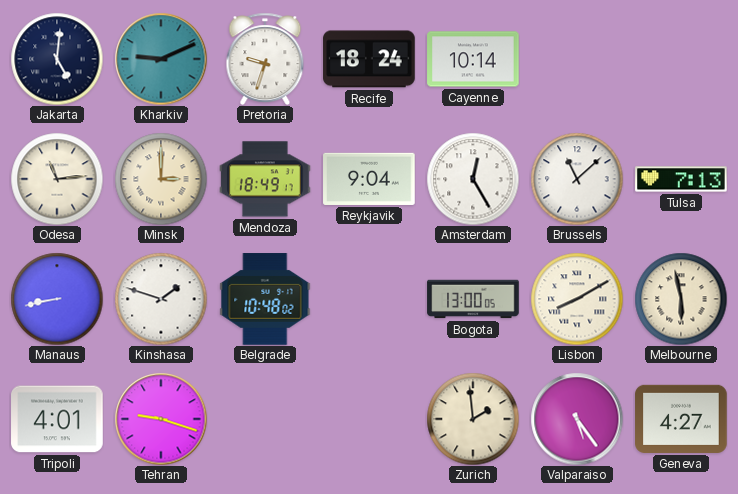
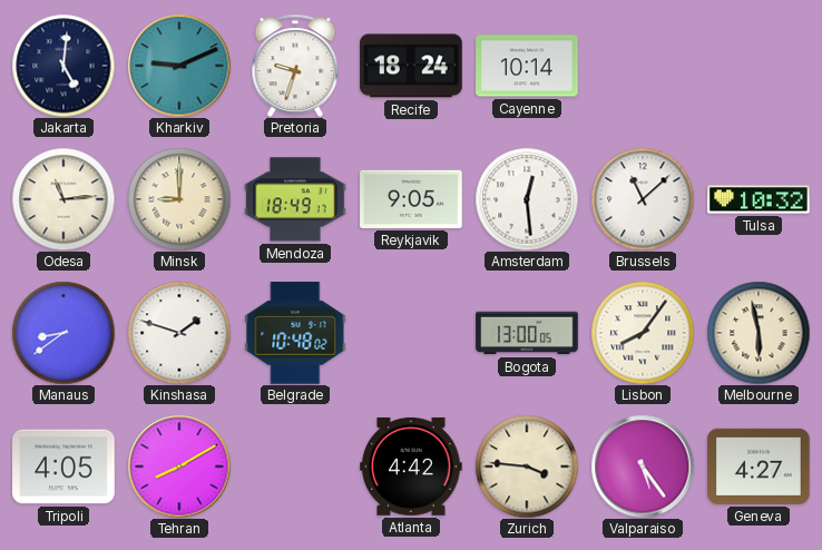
Minsk: 3:00 -> 9:00 (179, 199)
Reykjavik: 9:04 -> 9:05 (411, 199)
Amsterdam: 12:25 -> 12:29 (527, 199)
Tulsa: 7:13 -> 10:32 (759, 199)
Manaus: 8:43 -> 8:39 (63, 333)
Lisbon: 8:10 -> 8:06 (643, 333)
Tripoli: 4:01 -> 4:05 (63, 466)
Tehran: 9:18 -> 8:10 (179, 466)
Atlanta: none -> 4:42 (411, 466)
Zurich: 1:59 -> 3:46 (527, 466)
